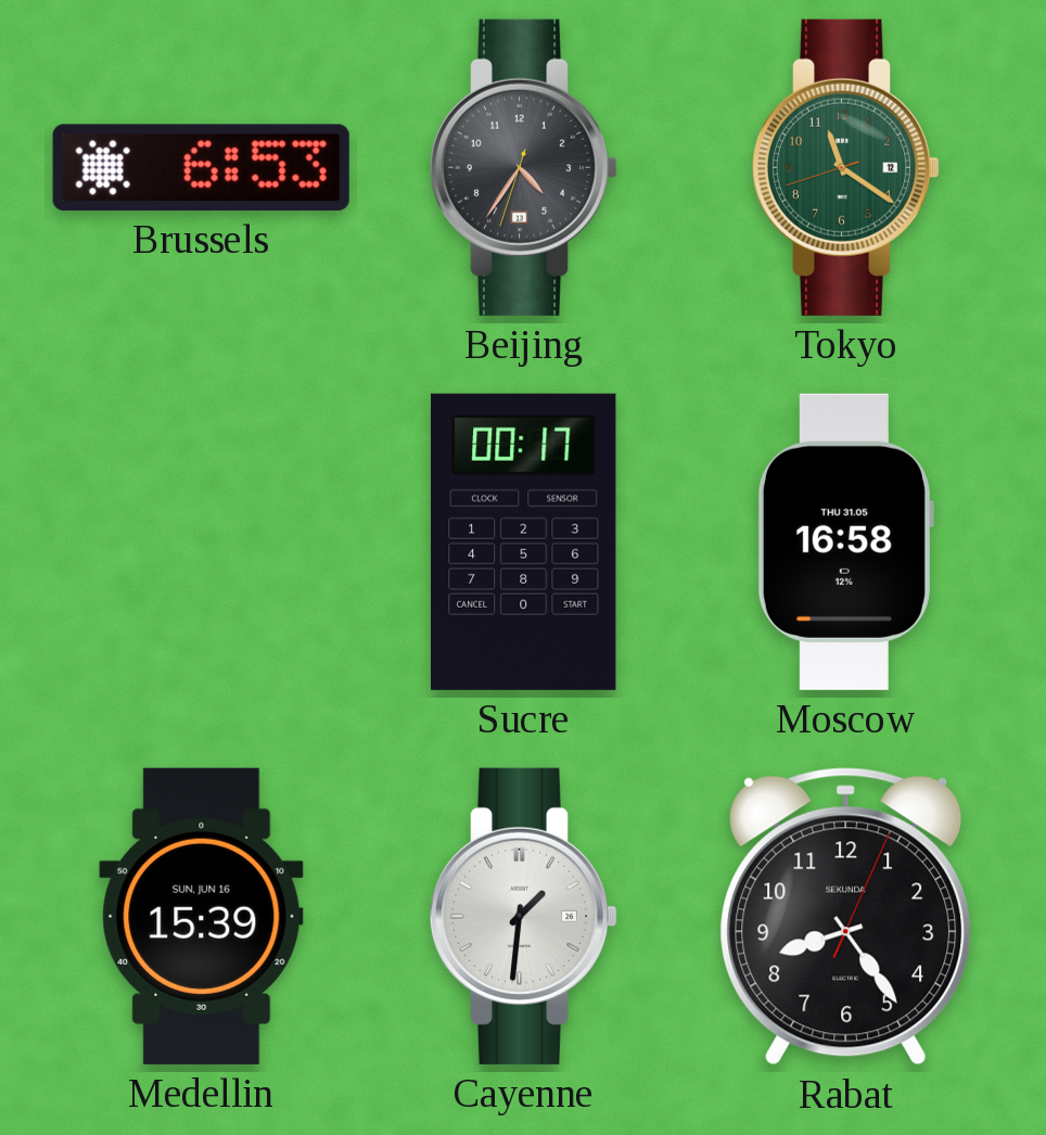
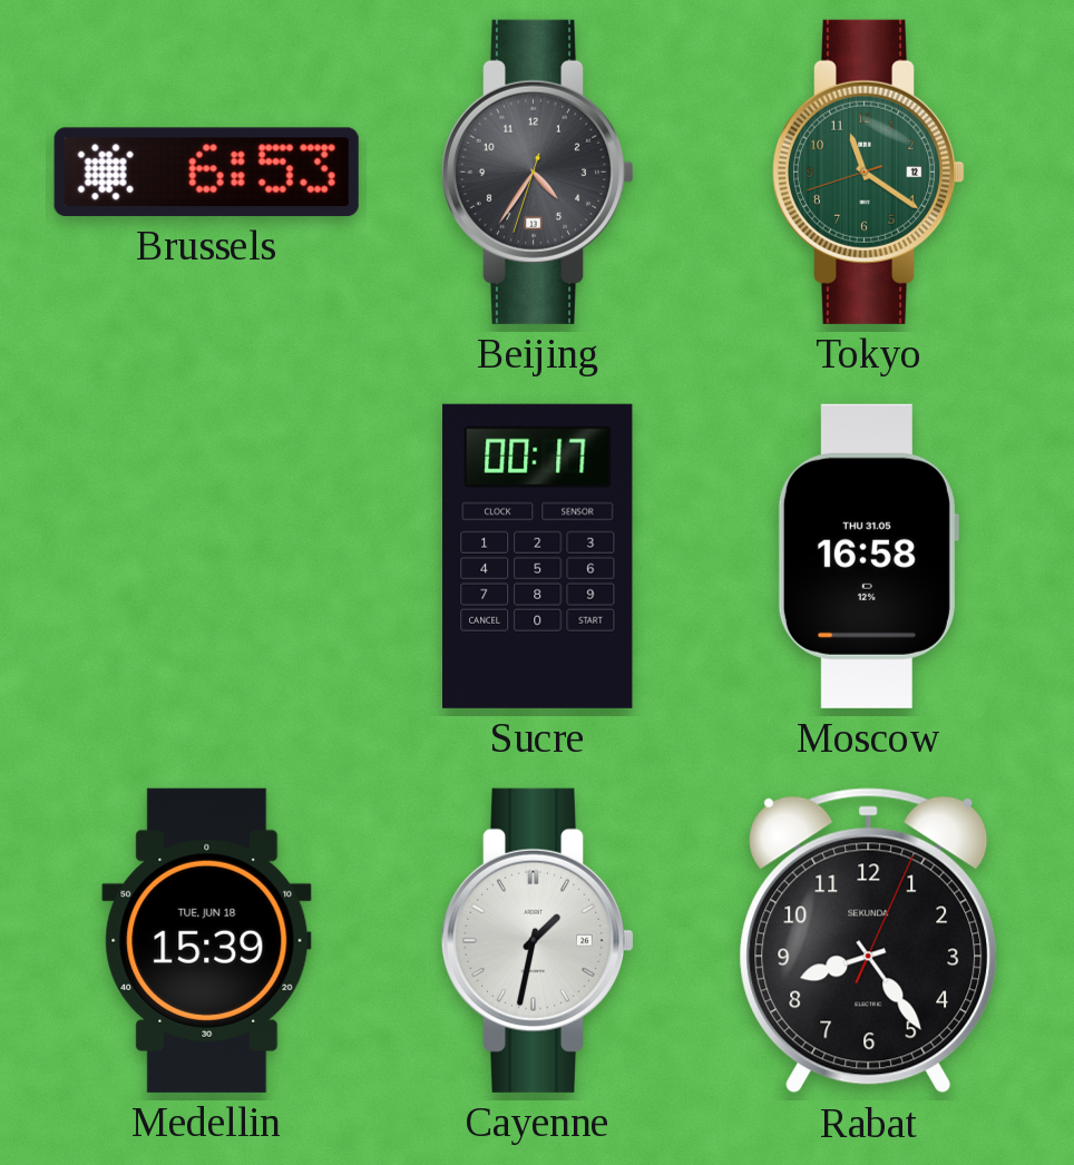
Medellin date: SUN, JUN 16 -> TUE, JUN 18 (207, 940)
Cayenne: 1:31 -> 1:32 (538, 940)
